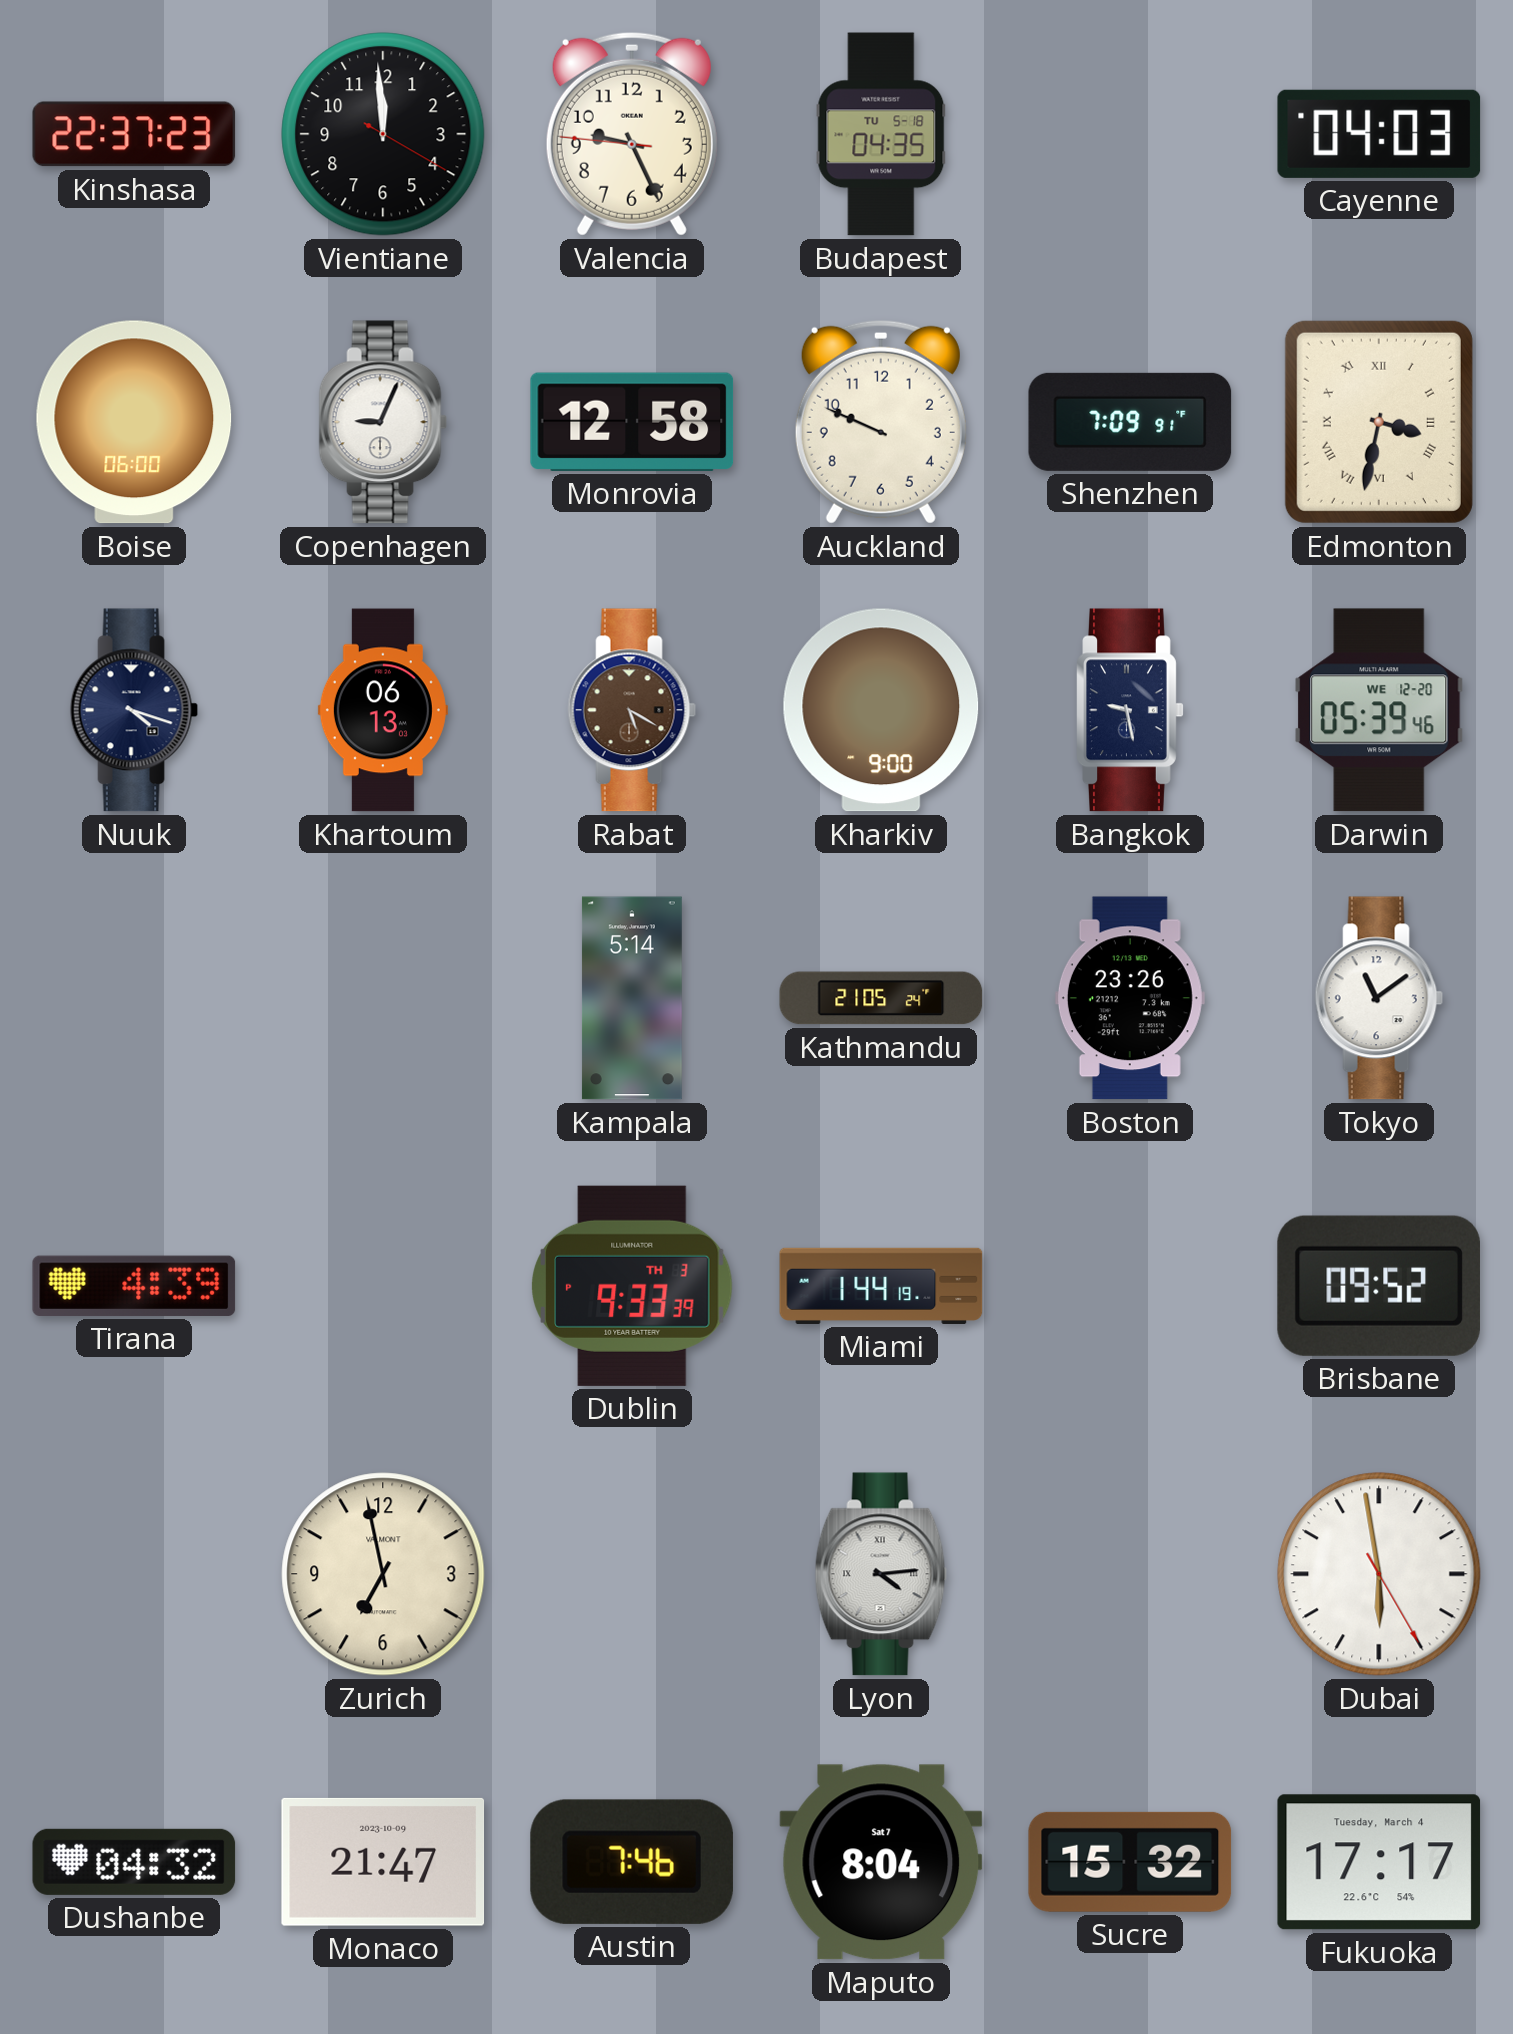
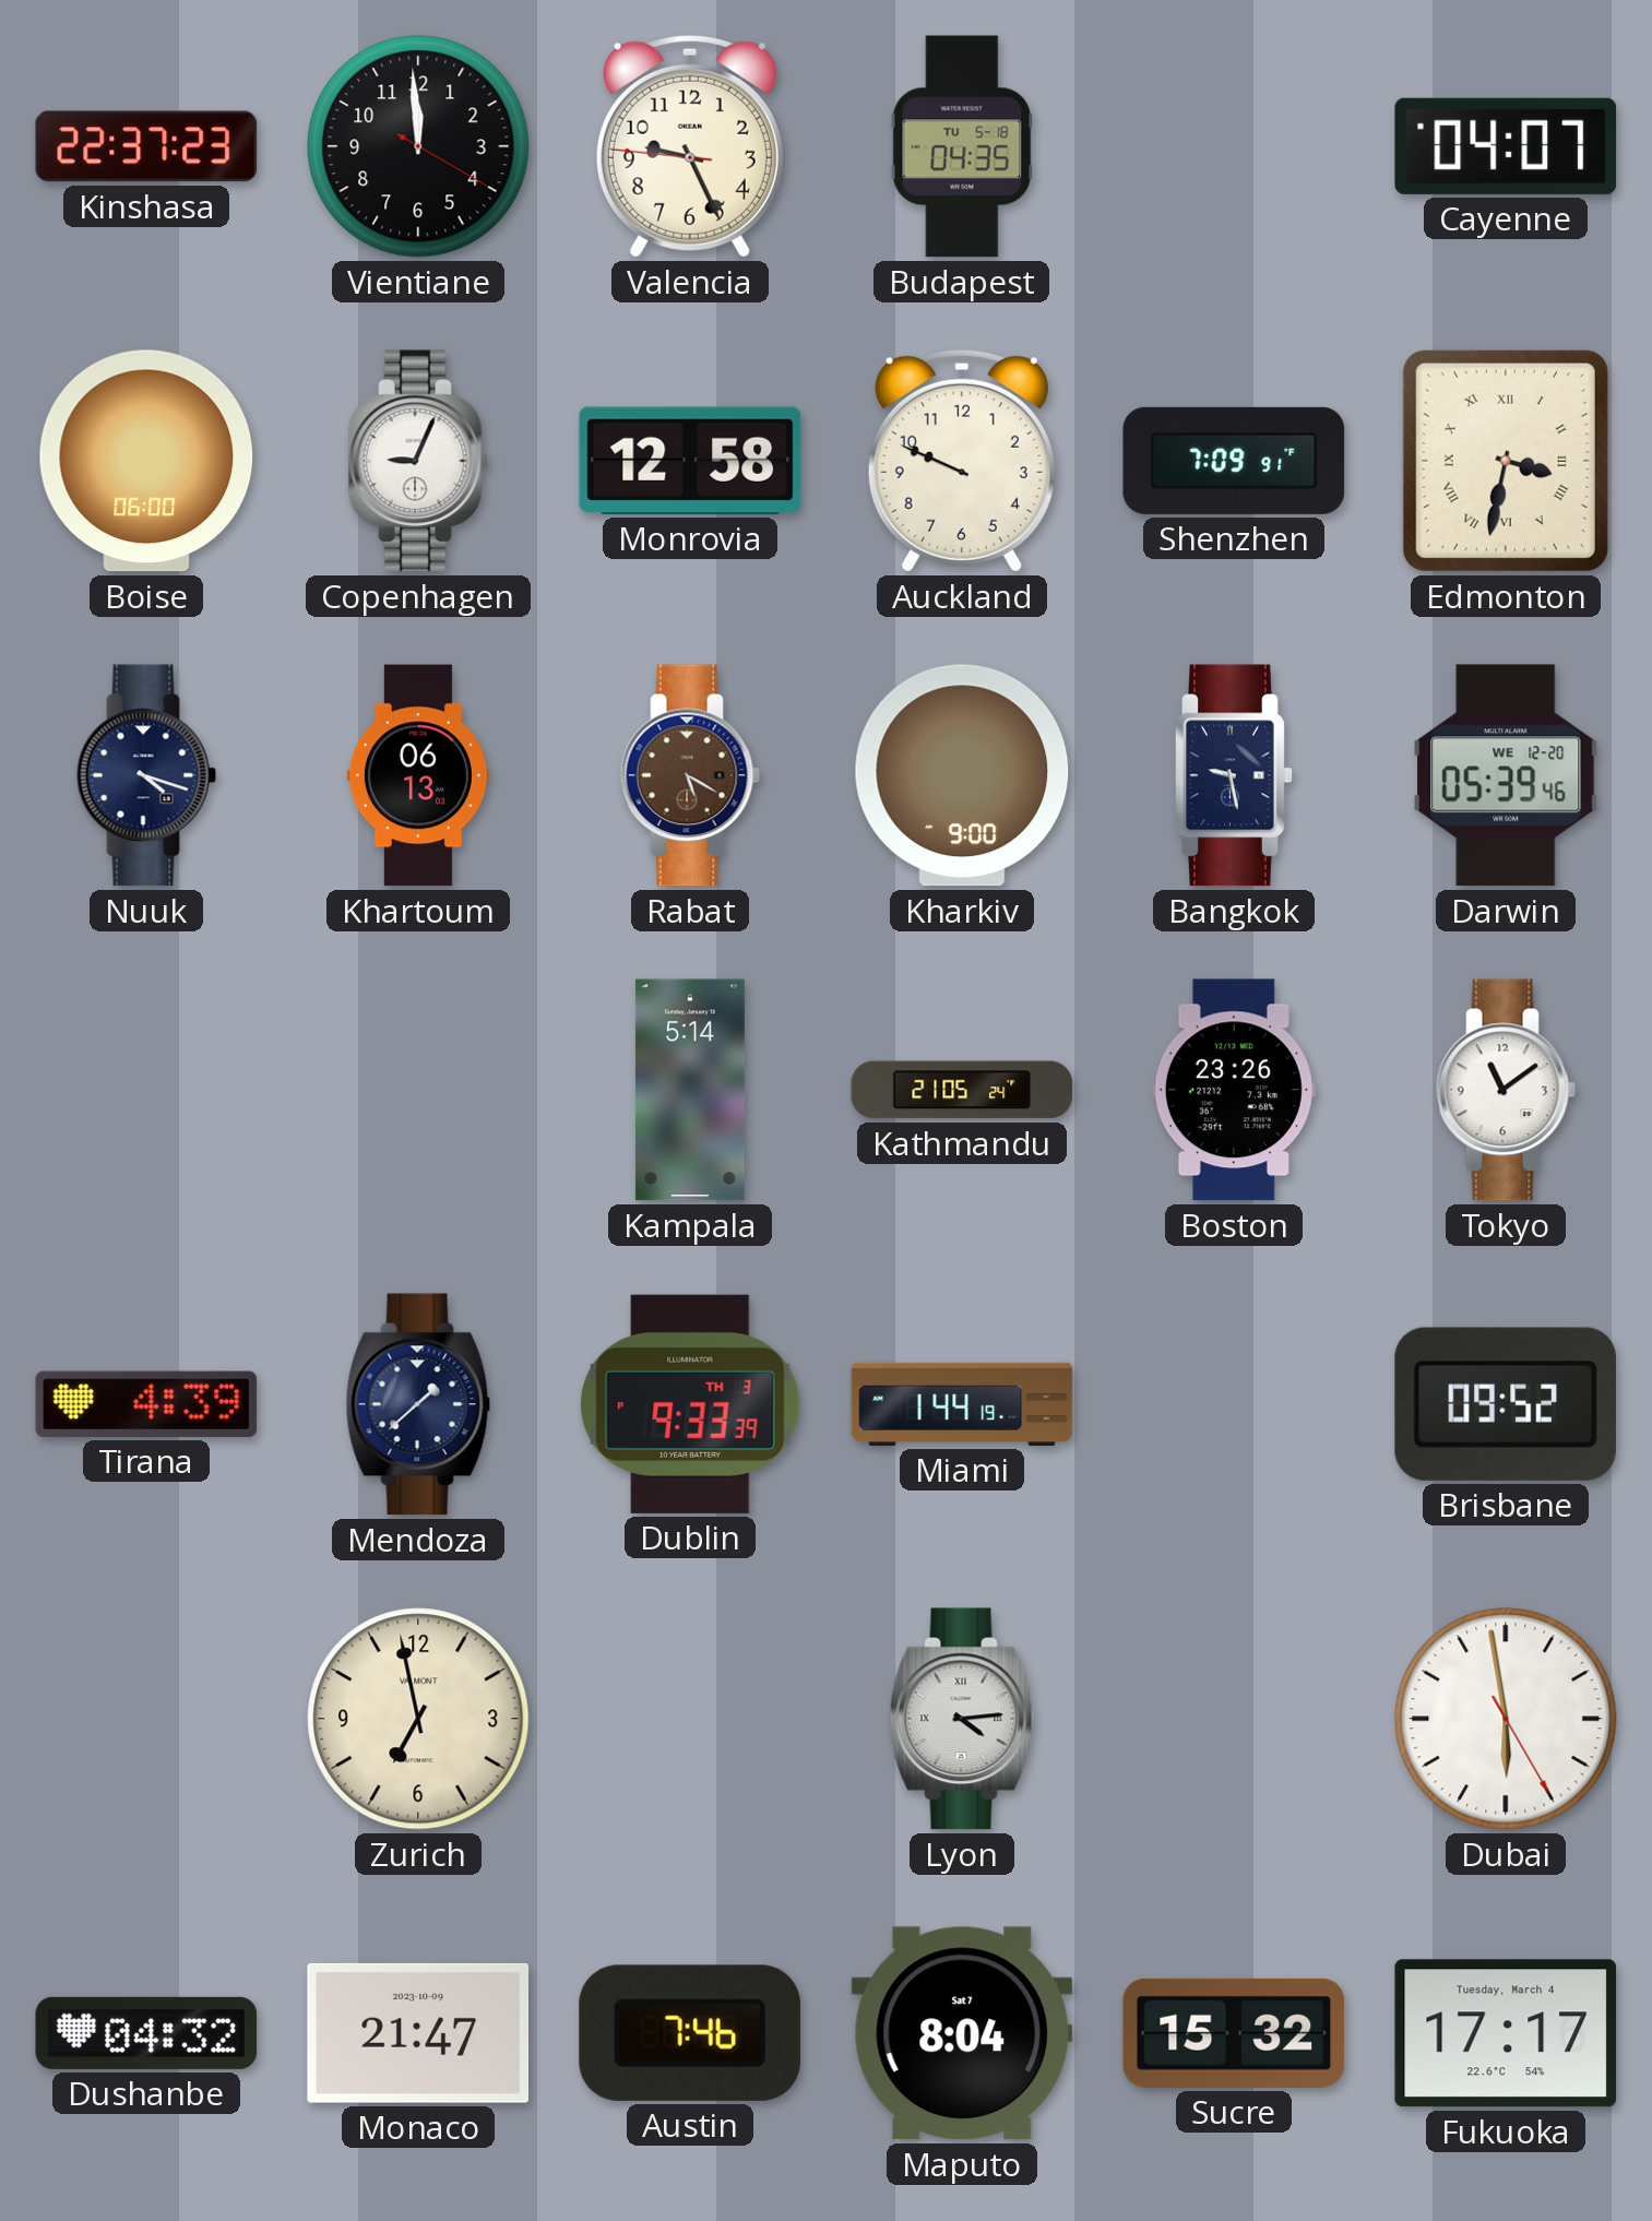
Cayenne: 04:03 -> 04:07 (1506, 146)
Mendoza: none -> 1:38 (418, 1404)
